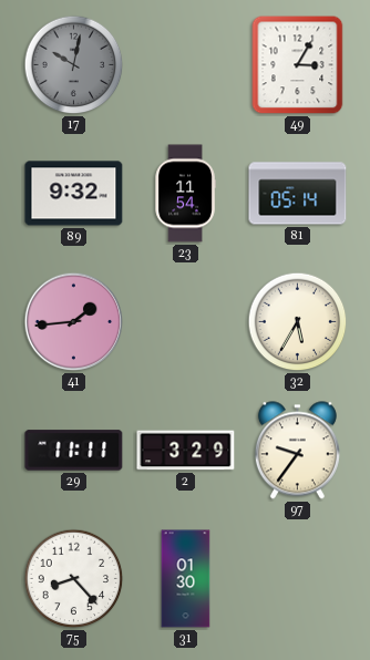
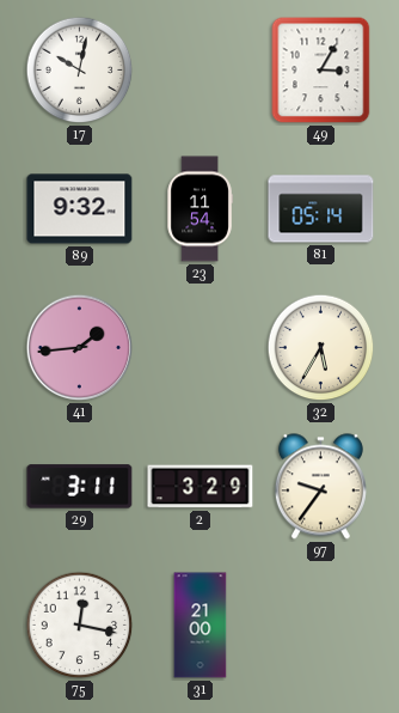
17 dial: grey -> white (80, 71)
29: 11:11 -> 3:11 (80, 487)
75: 8:23 -> 12:17 (80, 626)
31: 01:30 -> 21:00 (201, 626)
